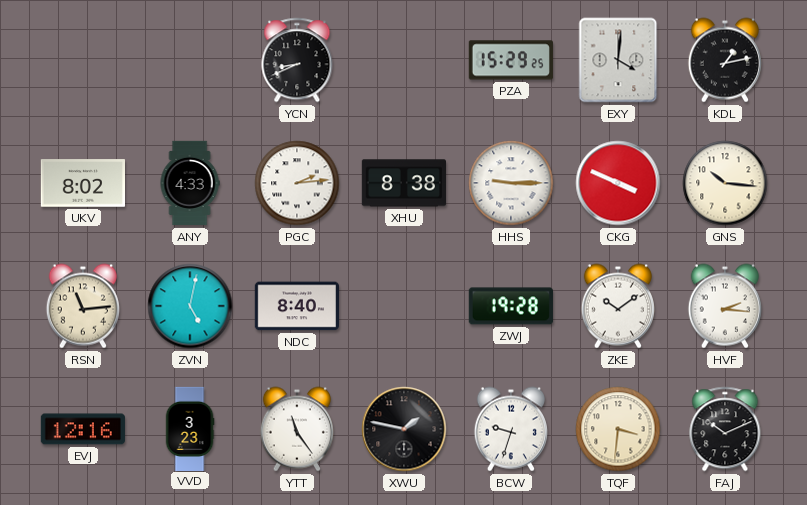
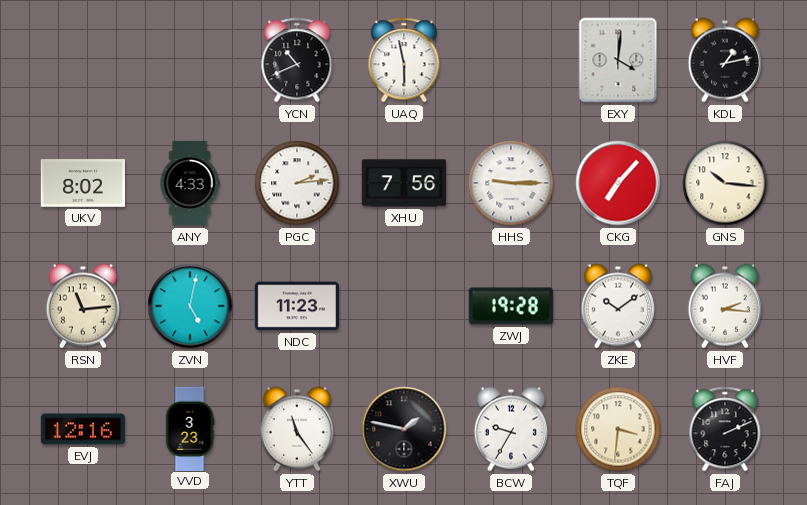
YCN: 8:41 -> 10:41 (297, 60)
UAQ: none -> 5:58 (404, 60)
PZA: 15:29 -> none (511, 60)
XHU: 8:38 -> 7:56 (403, 183)
CKG: 3:49 -> 7:07 (618, 183)
NDC: 8:40 -> 11:23 (296, 306)
BCW: 9:33 -> 9:35 (511, 429)
FAJ: 10:11 -> 2:11 (725, 429)
